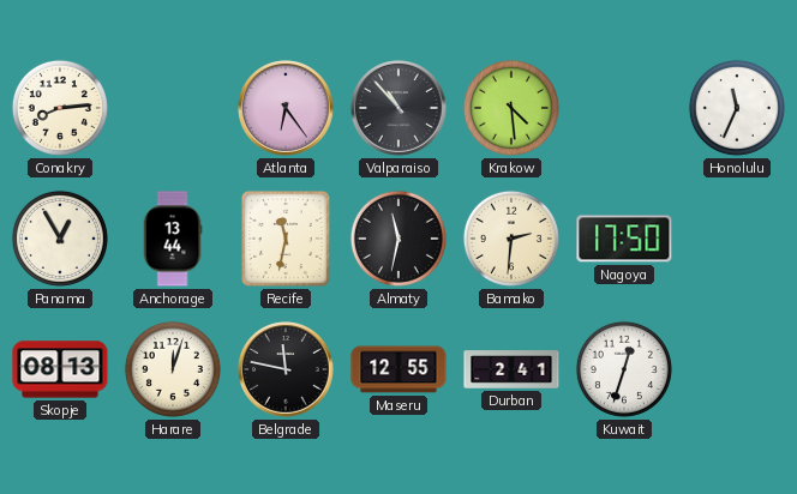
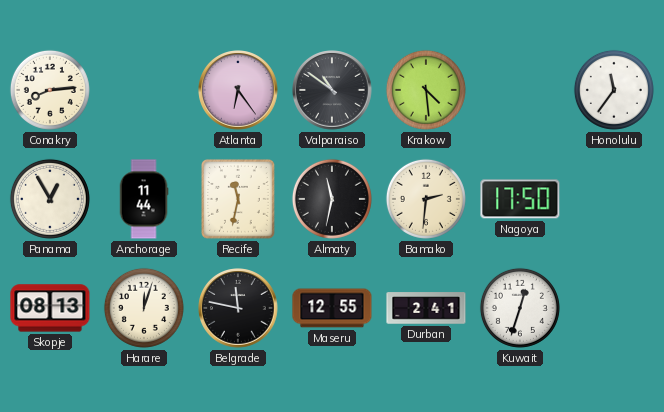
Valparaiso: 10:53 -> 10:51 (332, 90)
Honolulu: 11:34 -> 11:36 (614, 90)
Anchorage: 13:44 -> 11:44 (144, 199)
